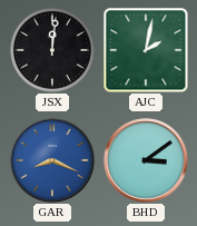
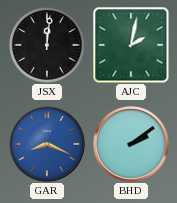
BHD: 3:09 -> 2:09 (131, 144)
